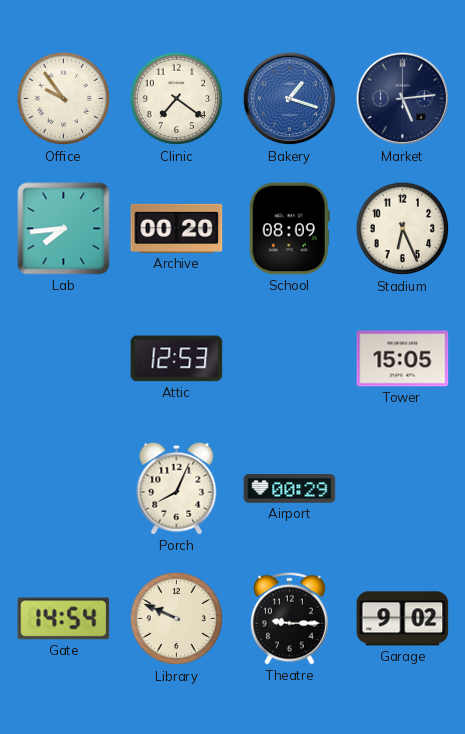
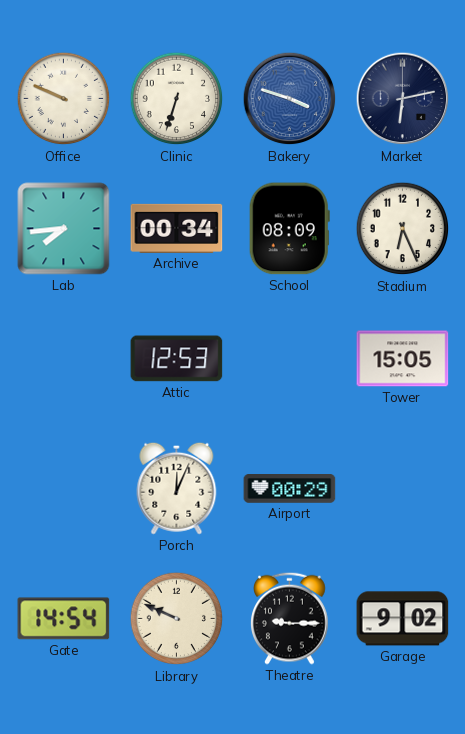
Office: 9:54 -> 9:49 (64, 99)
Clinic: 7:21 -> 6:33 (177, 99)
Bakery: 1:18 -> 3:48 (290, 99)
Market: 5:14 -> 6:13 (403, 99)
Archive: 00:20 -> 00:34 (177, 228)
Porch: 8:04 -> 12:04 (177, 488)
